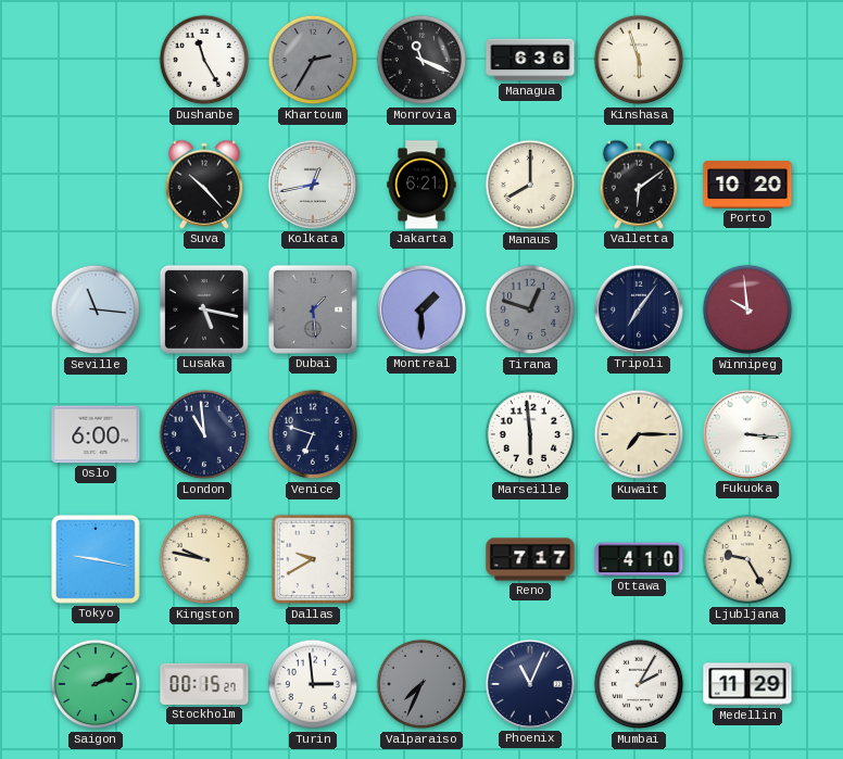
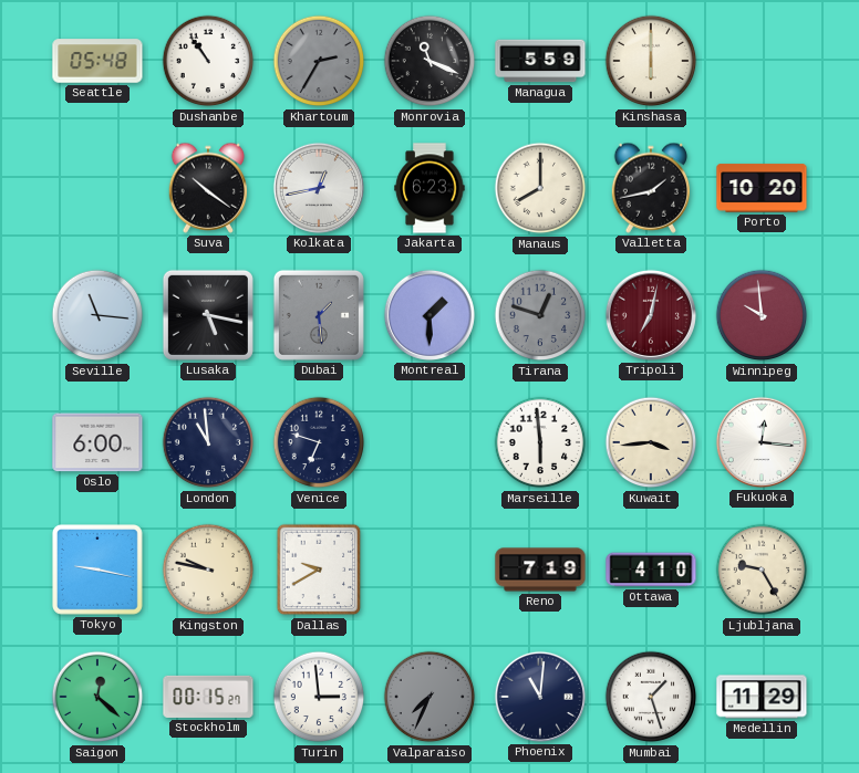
Seattle: none -> 05:48 (97, 61)
Dushanbe: 11:25 -> 10:54 (208, 61)
Managua: 6:36 -> 5:59 (540, 61)
Kinshasa: 5:57 -> 6:00 (651, 61)
Suva: 10:23 -> 10:21 (208, 188)
Jakarta: 6:21 -> 6:23 (429, 188)
Valletta: 6:09 -> 1:43 (651, 188)
Tripoli: 7:06 -> 7:02 (651, 315)
Tripoli dial: navy -> burgundy (651, 315)
Kuwait: 7:15 -> 3:44 (651, 442)
Fukuoka: 3:16 -> 12:16 (762, 442)
Reno: 7:17 -> 7:19 (540, 570)
Saigon: 2:11 -> 12:22 (97, 697)
Phoenix: 11:04 -> 11:01 (540, 697)
Mumbai: 2:05 -> 1:27 (651, 697)
